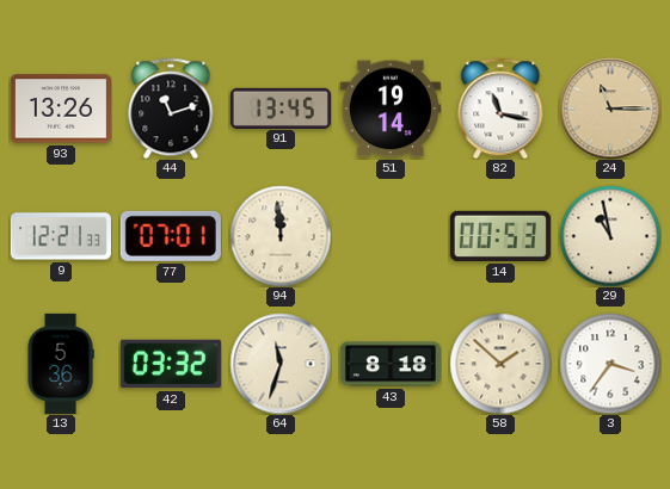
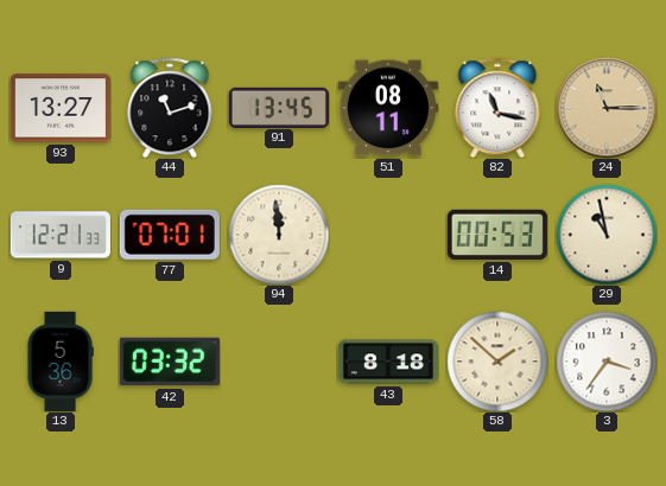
93: 13:26 -> 13:27 (61, 108)
51: 19:14 -> 08:11 (388, 108)
64: 11:33 -> none (281, 364)
